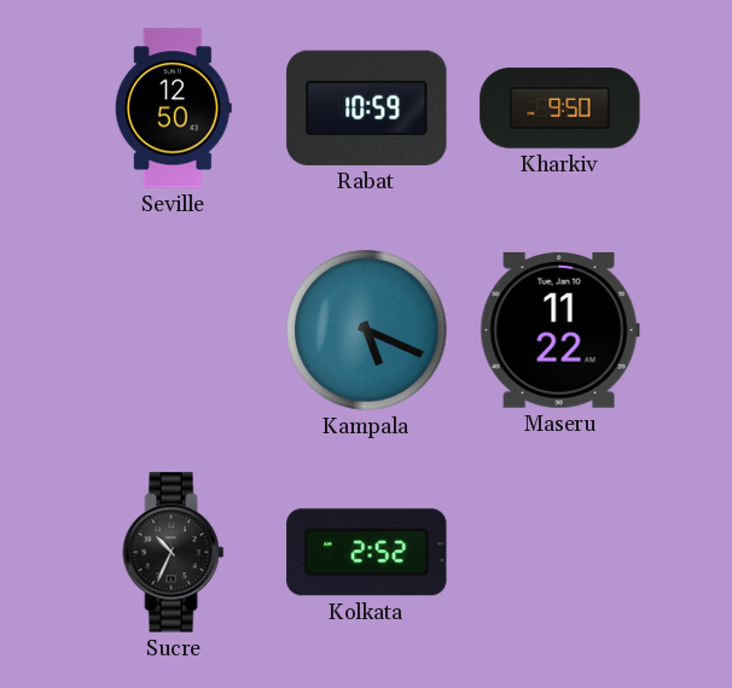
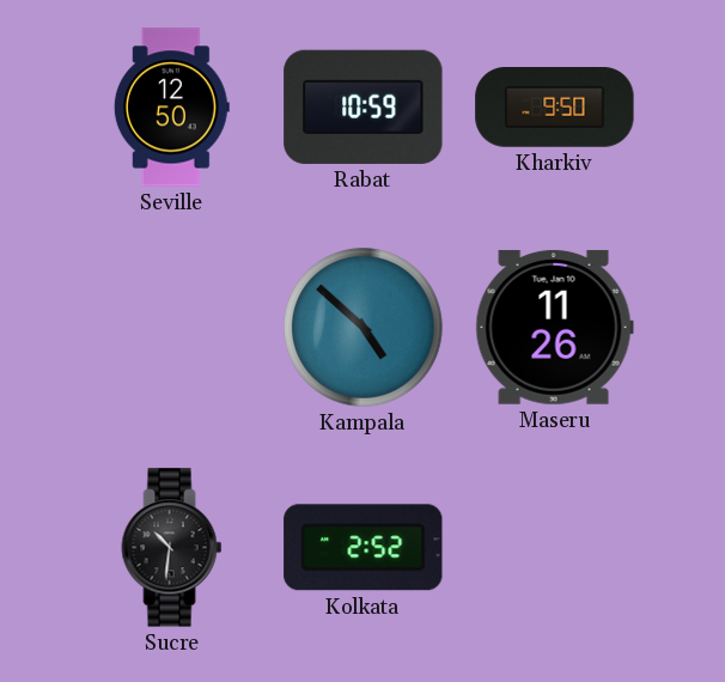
Kampala: 5:19 -> 4:52 (364, 328)
Maseru: 11:22 -> 11:26 (554, 327)
Sucre: 10:34 -> 10:31 (172, 548)
